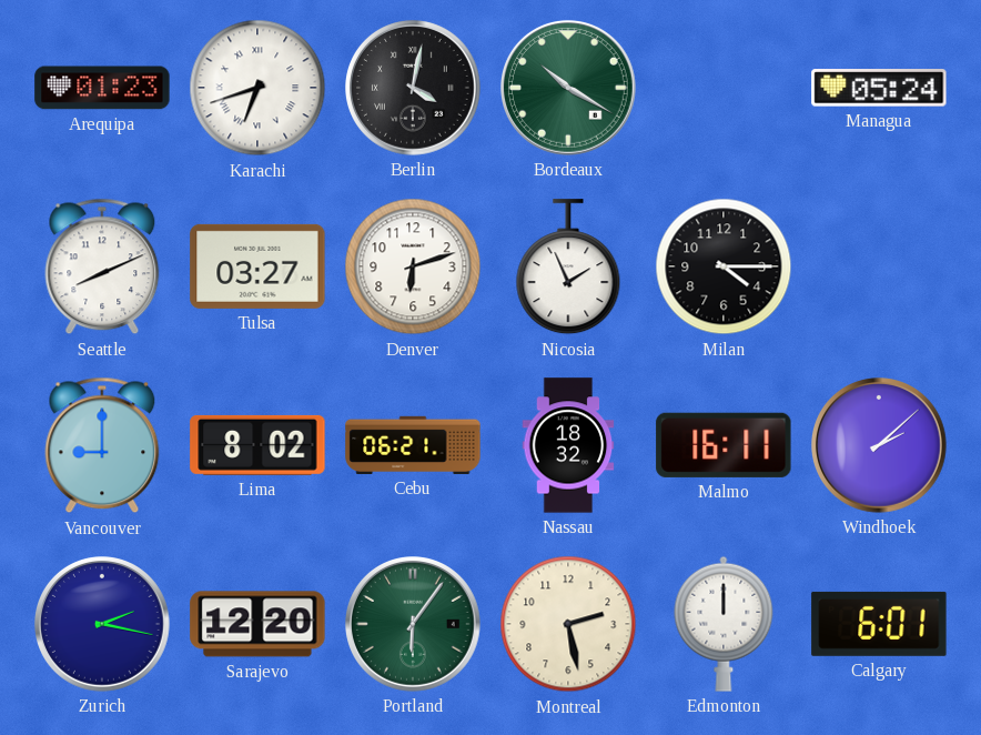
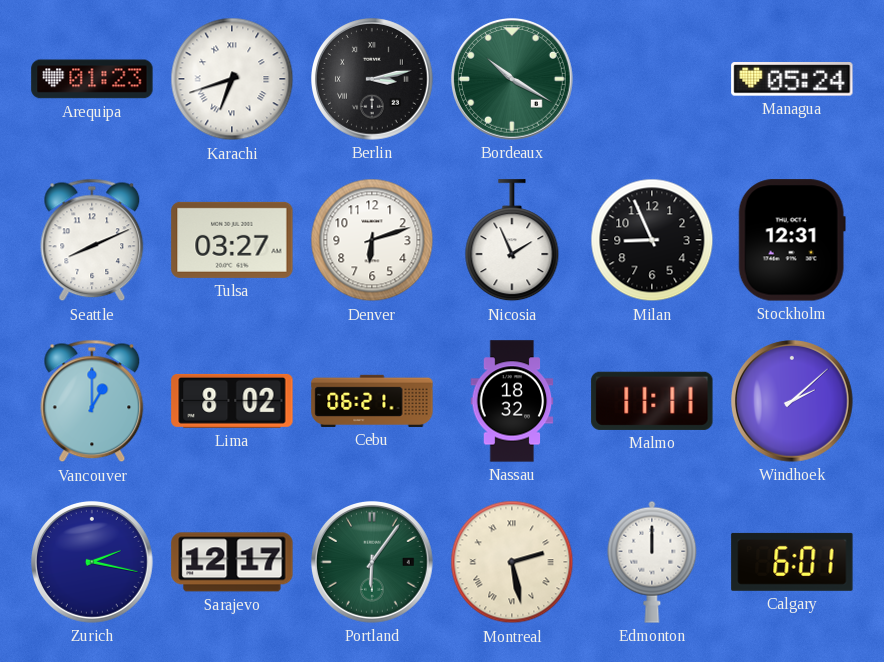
Berlin: 4:02 -> 3:13 (373, 80)
Milan: 4:15 -> 8:56 (652, 240)
Stockholm: none -> 12:31 (792, 240)
Vancouver: 9:00 -> 1:00 (92, 401)
Malmo: 16:11 -> 11:11 (652, 401)
Sarajevo: 12:20 -> 12:17 (232, 562)
Montreal numerals: Arabic -> Roman (512, 562)
